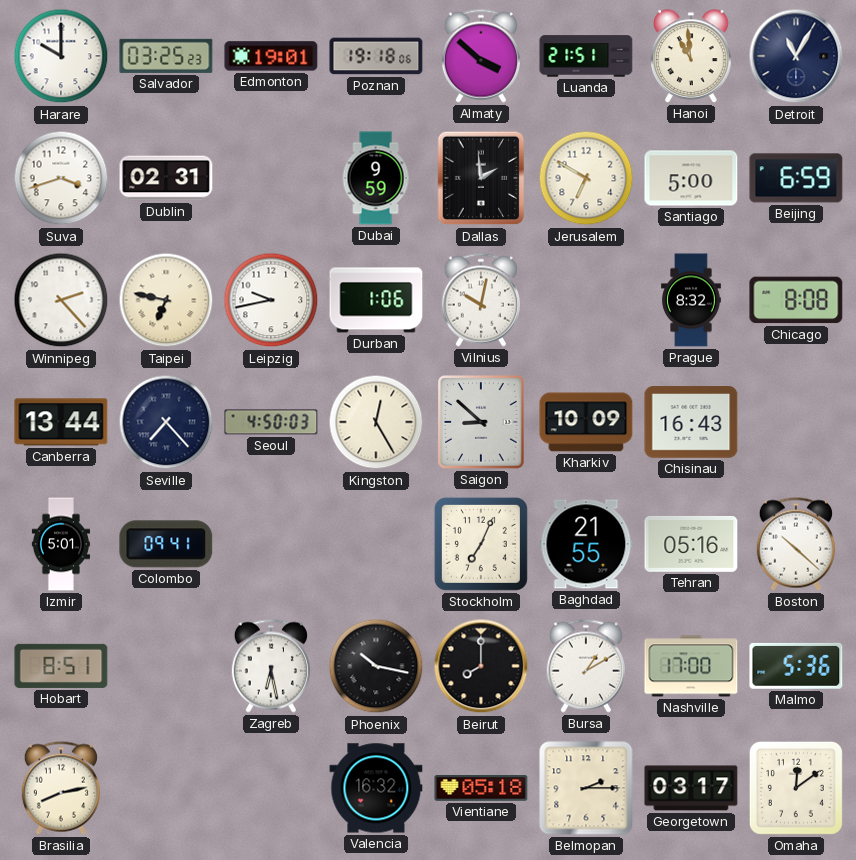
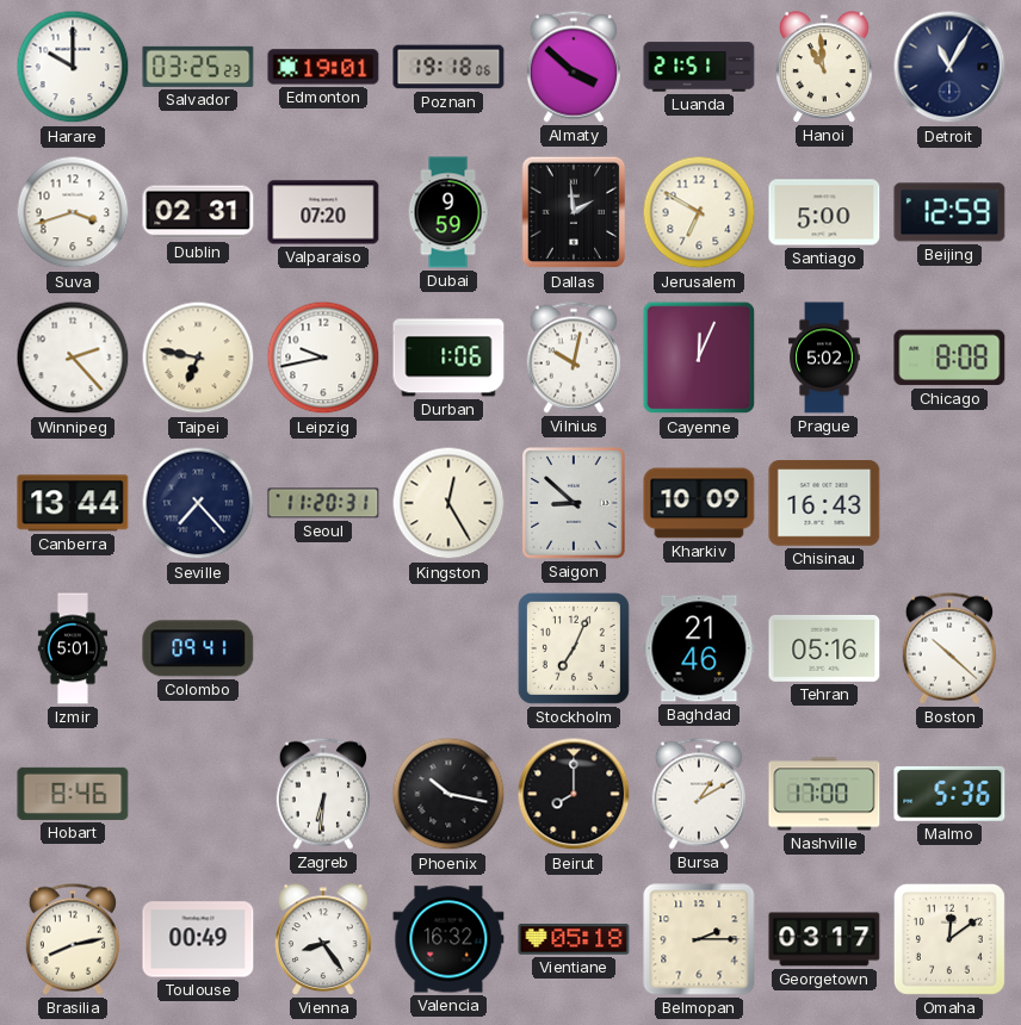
Valparaiso: none -> 07:20 (323, 212)
Beijing: 6:59 -> 12:59 (949, 212)
Cayenne: none -> 12:04 (699, 358)
Prague: 8:32 -> 5:02 (824, 358)
Seoul: 4:50 -> 11:20 (323, 503)
Baghdad: 21:55 -> 21:46 (699, 648)
Hobart: 8:51 -> 8:46 (73, 794)
Zagreb: 6:28 -> 6:31 (323, 794)
Toulouse: none -> 00:49 (198, 939)
Vienna: none -> 8:24 (323, 939)
